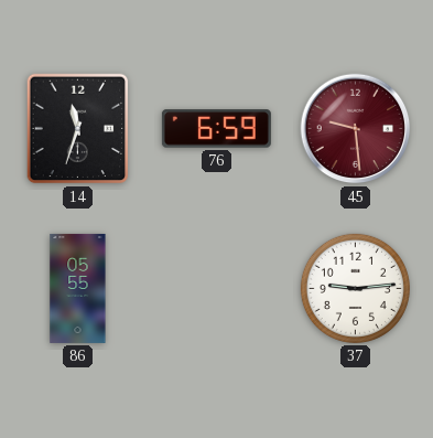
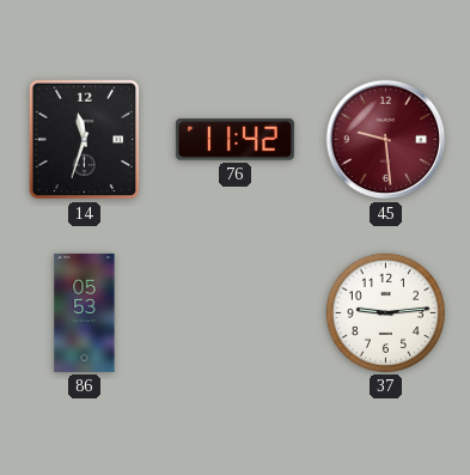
76: 6:59 -> 11:42 (234, 140)
86: 05:55 -> 05:53 (85, 312)
